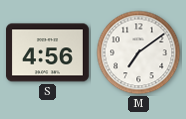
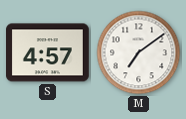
S: 4:56 -> 4:57 (48, 53)
